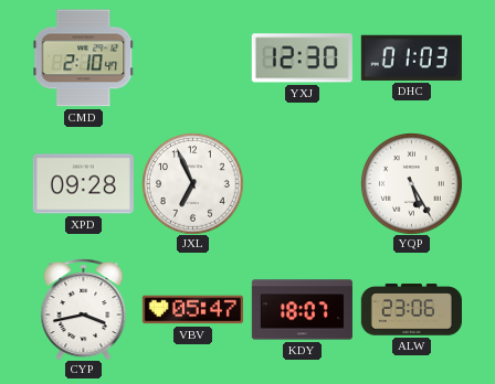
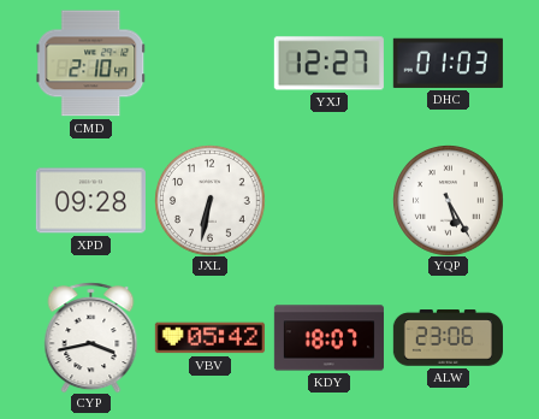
YXJ: 12:30 -> 12:27 (328, 64)
JXL: 6:56 -> 6:32 (211, 201)
VBV: 05:47 -> 05:42 (209, 338)
